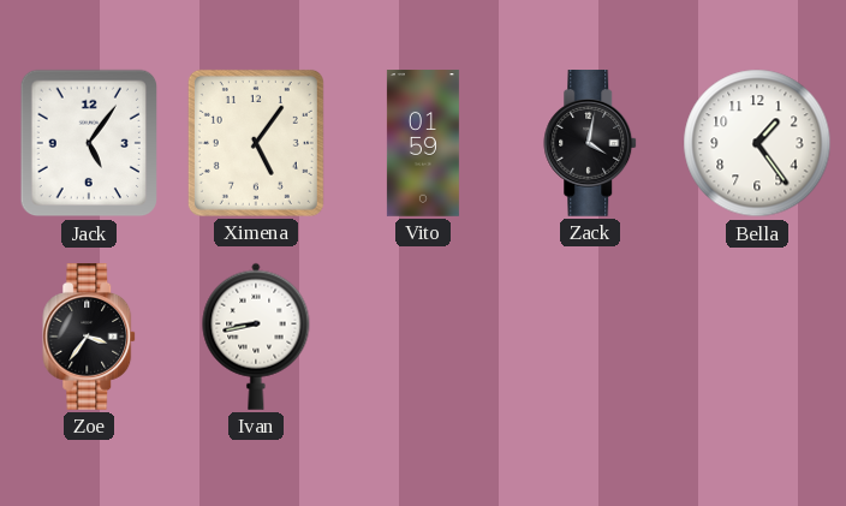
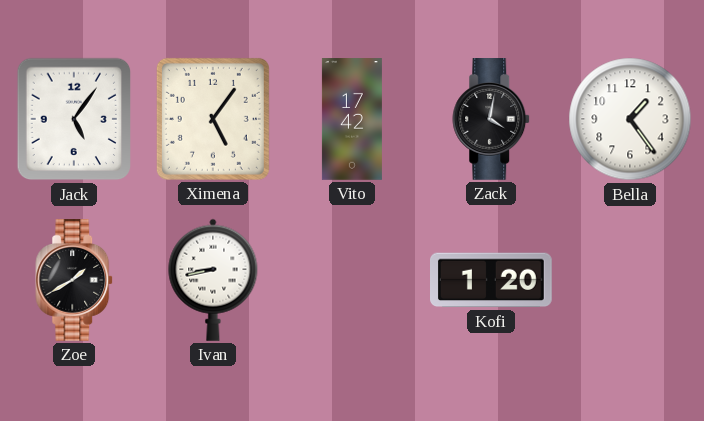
Vito: 01:59 -> 17:42 (352, 119)
Zoe: 3:36 -> 1:40 (75, 281)
Kofi: none -> 1:20 (492, 280)
